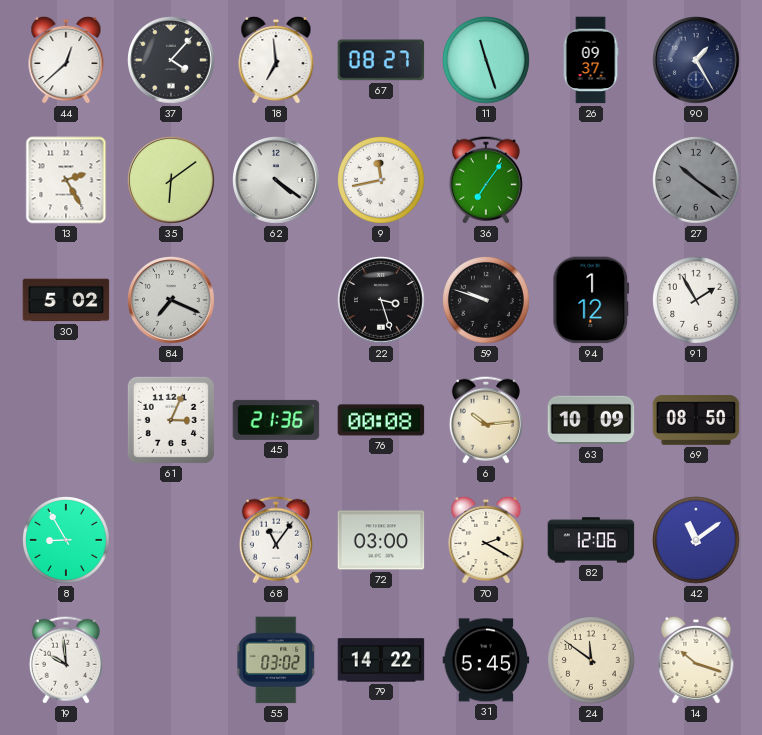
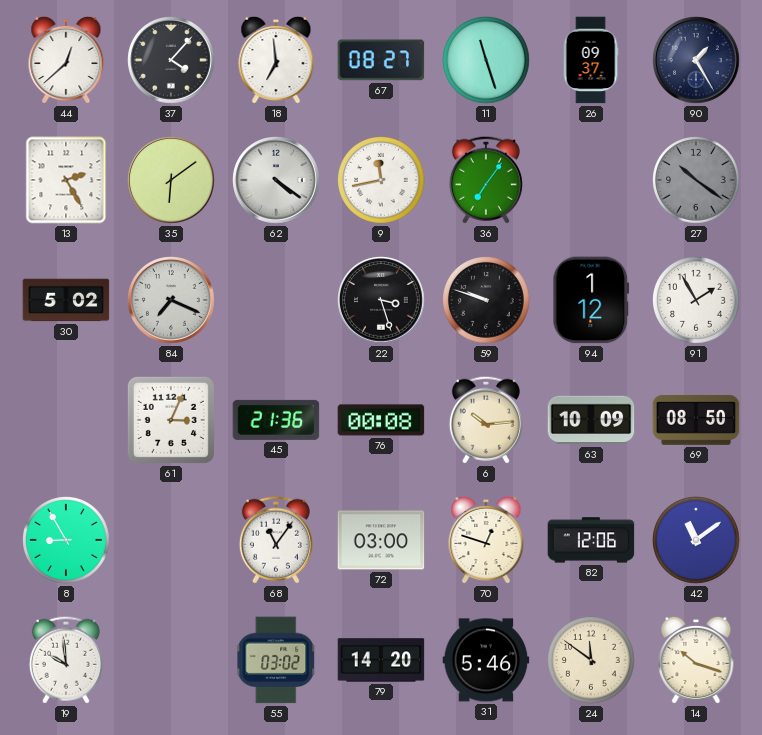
70: 2:20 -> 12:48 (486, 540)
79: 14:22 -> 14:20 (381, 660)
31: 5:45 -> 5:46 (486, 660)
